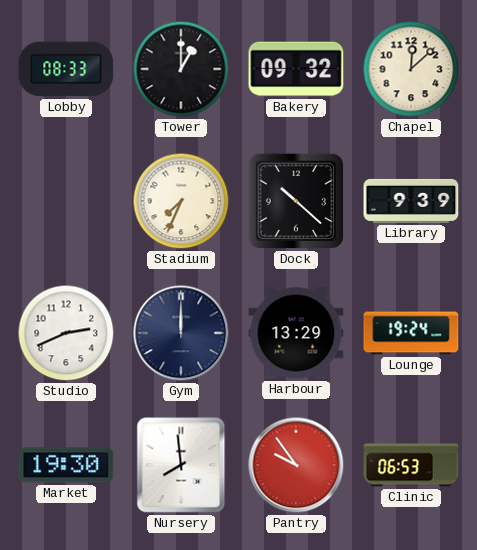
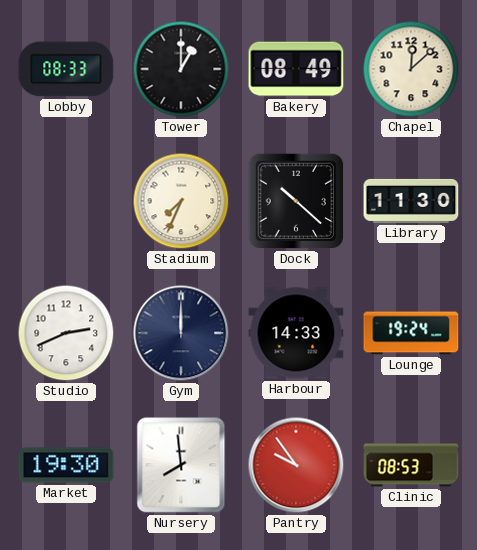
Bakery: 09:32 -> 08:49 (296, 69)
Library: 9:39 -> 11:30 (411, 201)
Harbour: 13:29 -> 14:33 (296, 333)
Clinic: 06:53 -> 08:53 (411, 465)
